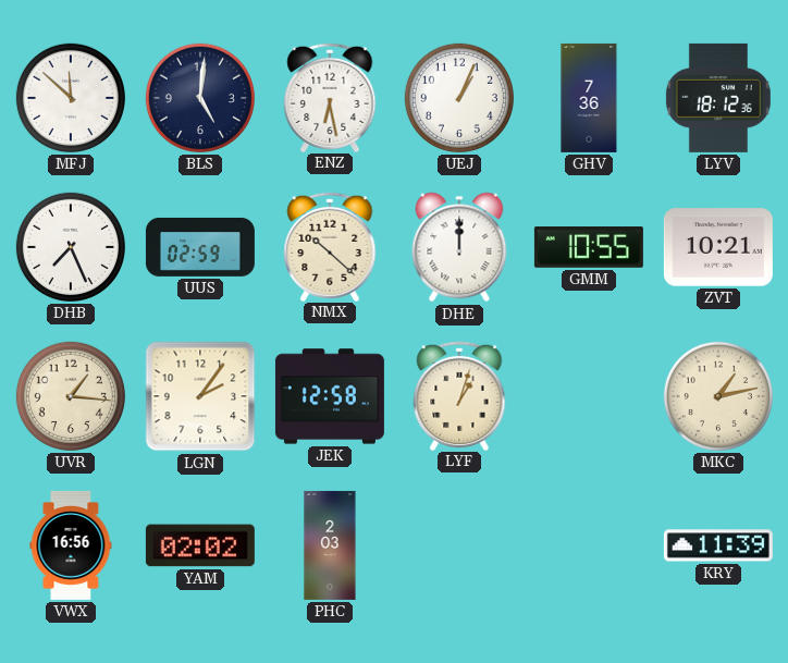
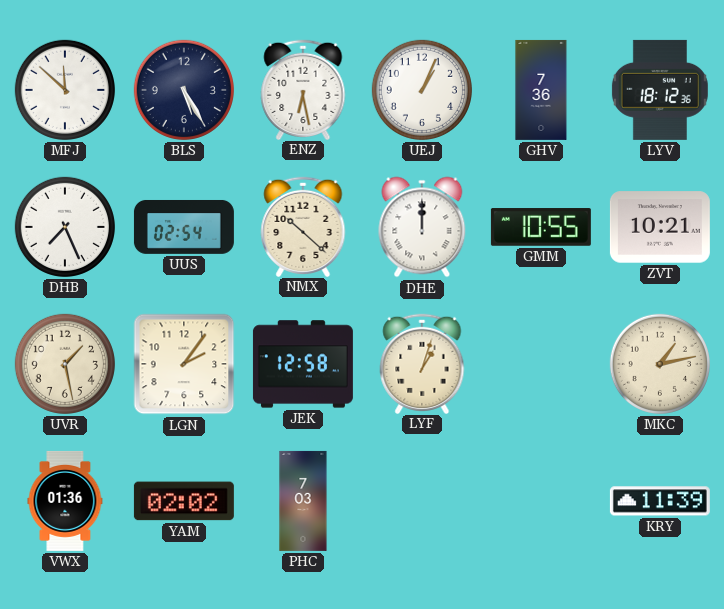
BLS: 5:01 -> 5:25 (184, 90)
UUS: 02:59 -> 02:54 (184, 227)
UVR: 1:16 -> 1:28 (65, 364)
VWX: 16:56 -> 01:36 (65, 501)
PHC: 2:03 -> 7:03 (303, 501)
